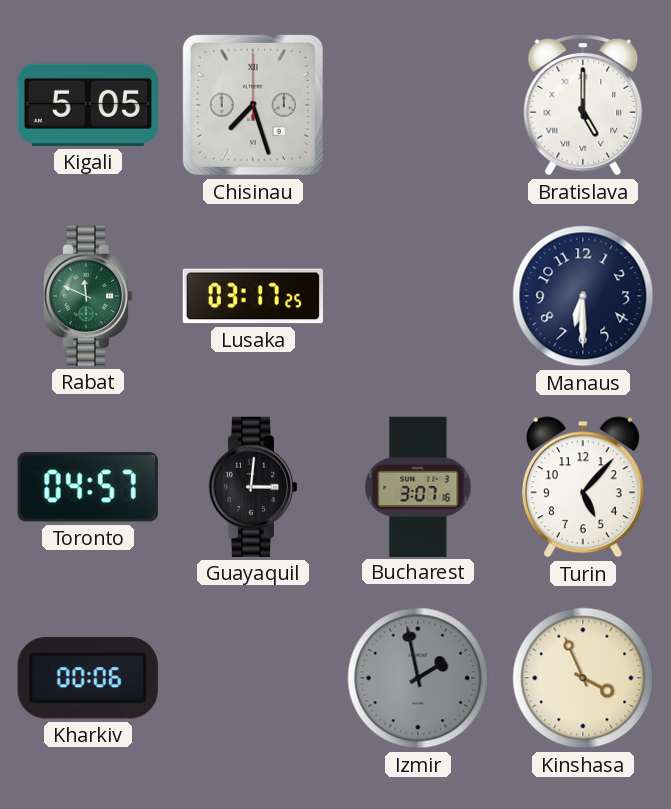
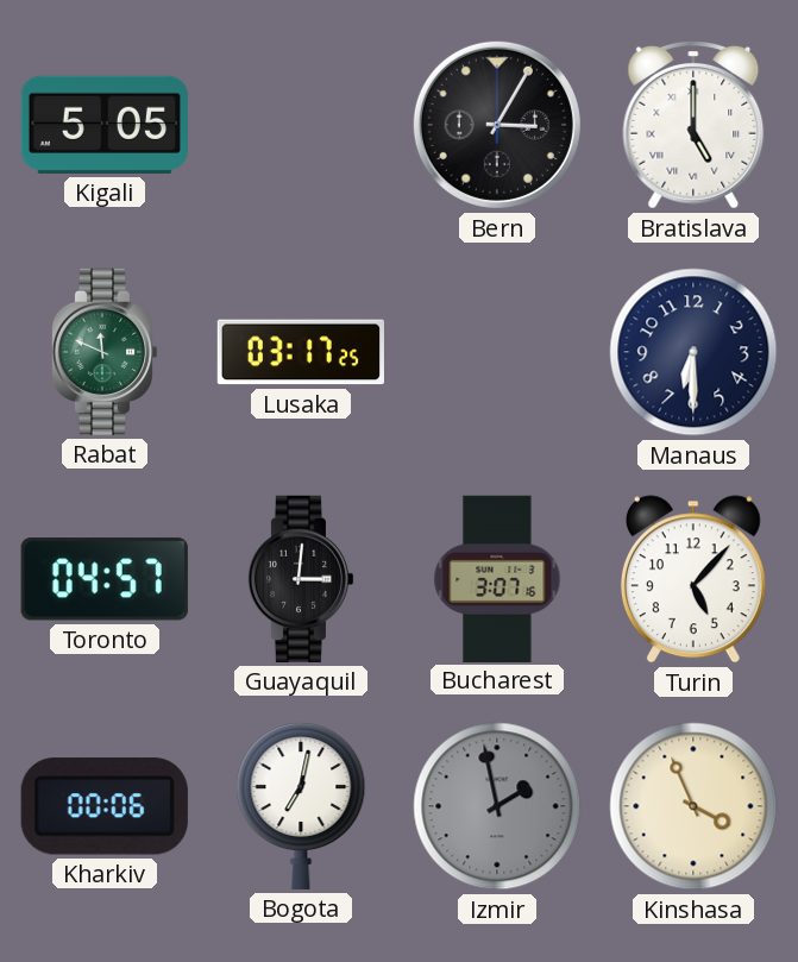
Chisinau: 7:27 -> none (253, 105)
Bern: none -> 3:05 (497, 125)
Bogota: none -> 7:02 (301, 806)
